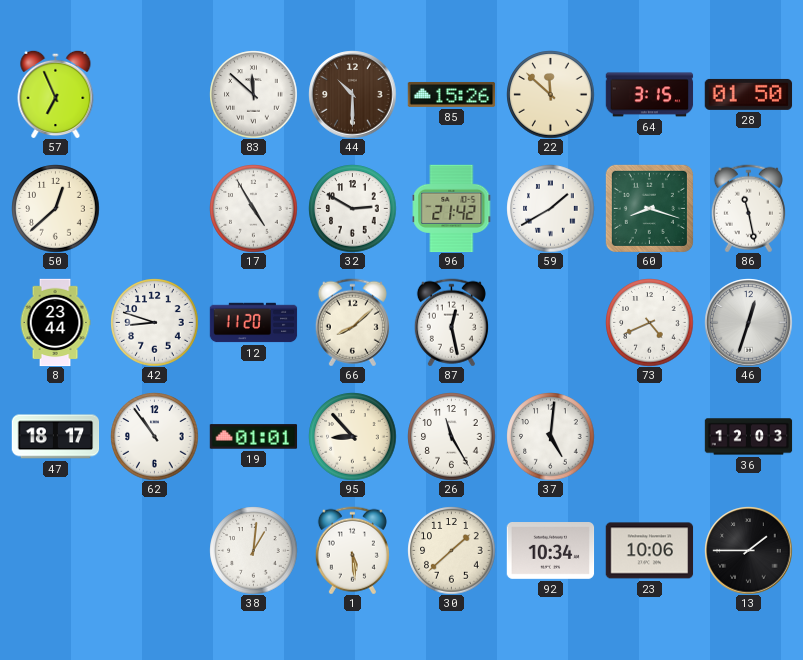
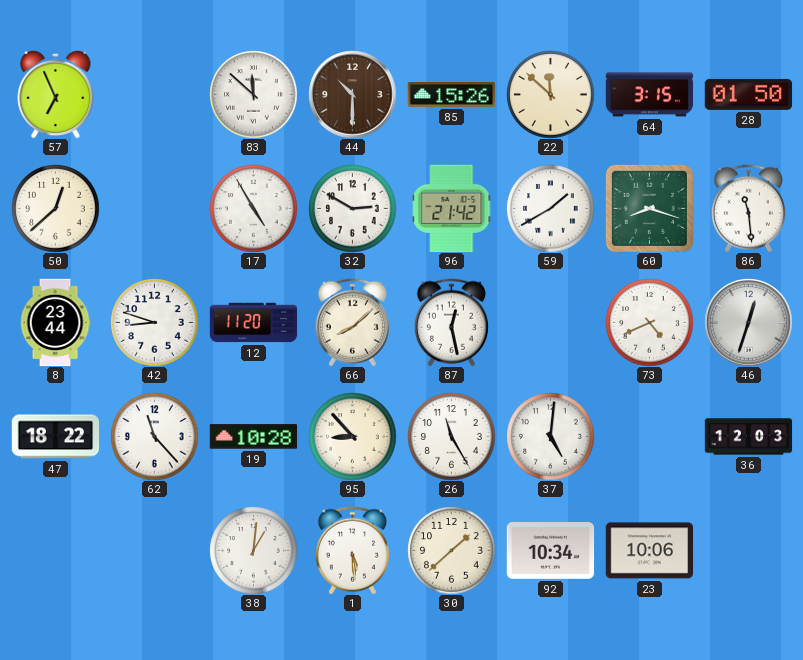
86: 11:28 -> 11:29 (748, 208)
47: 18:17 -> 18:22 (55, 437)
62: 10:54 -> 11:23 (154, 436)
19: 01:01 -> 10:28 (253, 437)
13: 1:45 -> none (748, 550)
